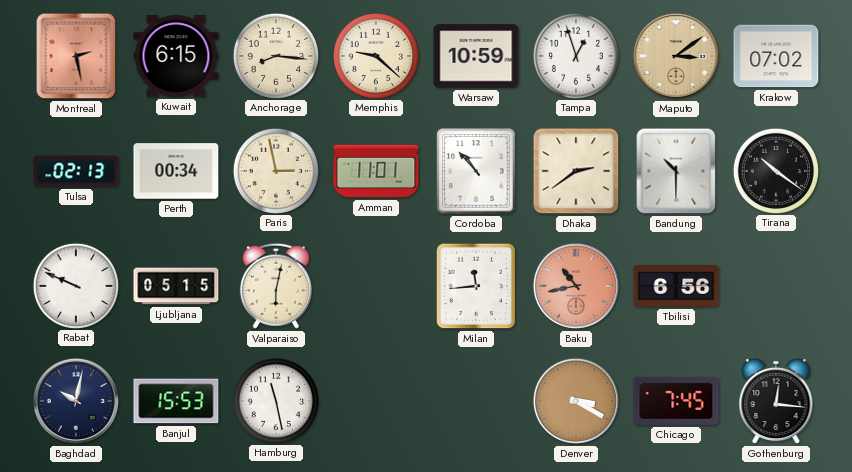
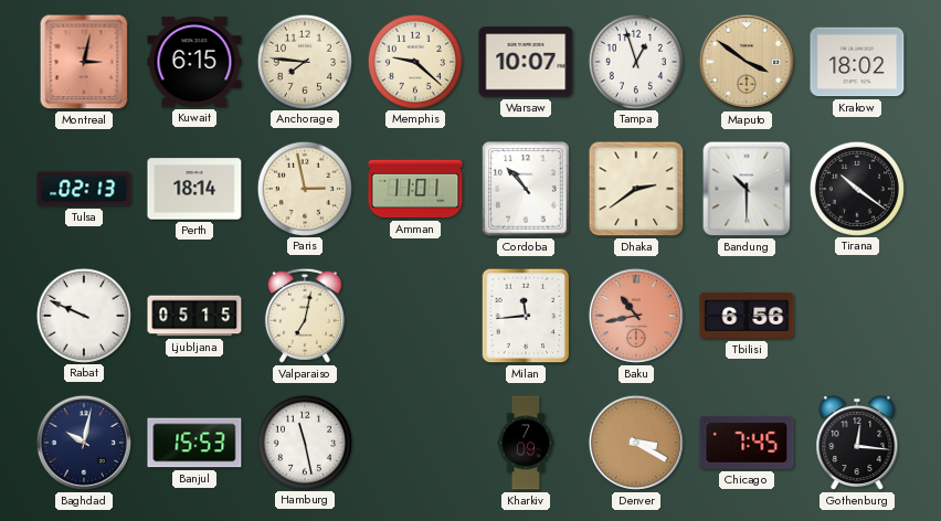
Montreal: 2:28 -> 3:02 (84, 62)
Anchorage: 8:16 -> 7:46 (304, 61)
Warsaw: 10:59 -> 10:07 (526, 62)
Maputo: 3:09 -> 3:51 (747, 62)
Krakow: 07:02 -> 18:02 (857, 62)
Perth: 00:34 -> 18:14 (194, 189)
Valparaiso: 6:02 -> 7:02 (305, 316)
Kharkiv: none -> 7:09 (526, 443)
